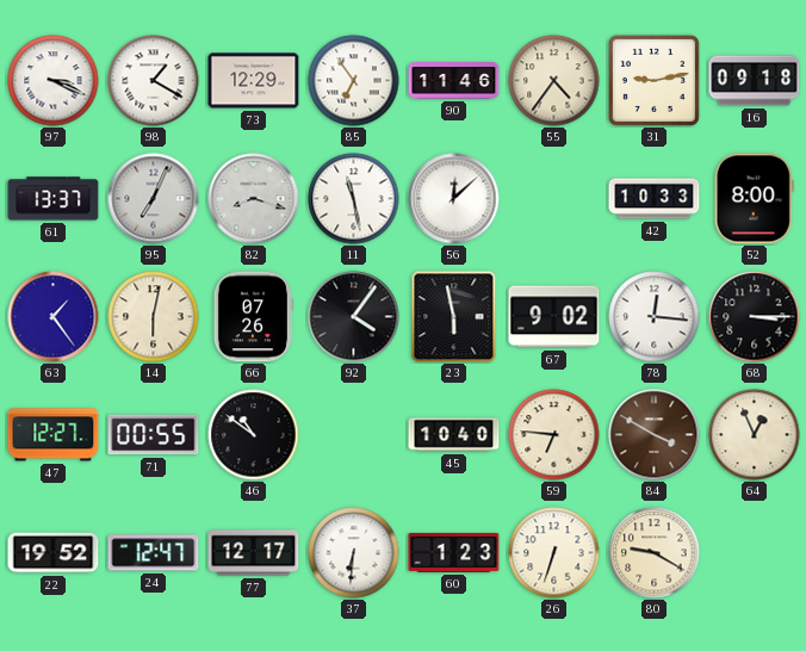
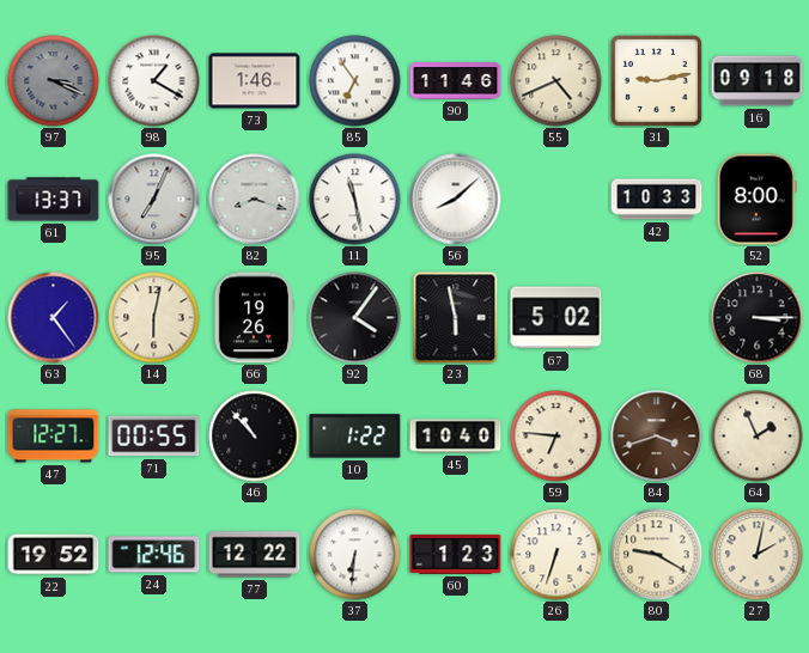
97 dial: white -> grey (54, 81)
73: 12:29 -> 1:46 (255, 81)
55: 4:36 -> 4:41 (556, 81)
56: 12:08 -> 8:08 (456, 200)
66: 07:26 -> 19:26 (254, 318)
67: 9:02 -> 5:02 (556, 318)
78: 12:16 -> none (655, 317)
46: 10:51 -> 10:53 (255, 437)
10: none -> 1:22 (355, 437)
84: 3:50 -> 3:42 (657, 437)
64: 12:56 -> 1:56 (758, 437)
24: 12:47 -> 12:46 (154, 555)
77: 12:17 -> 12:22 (255, 555)
27: none -> 2:02 (758, 555)
